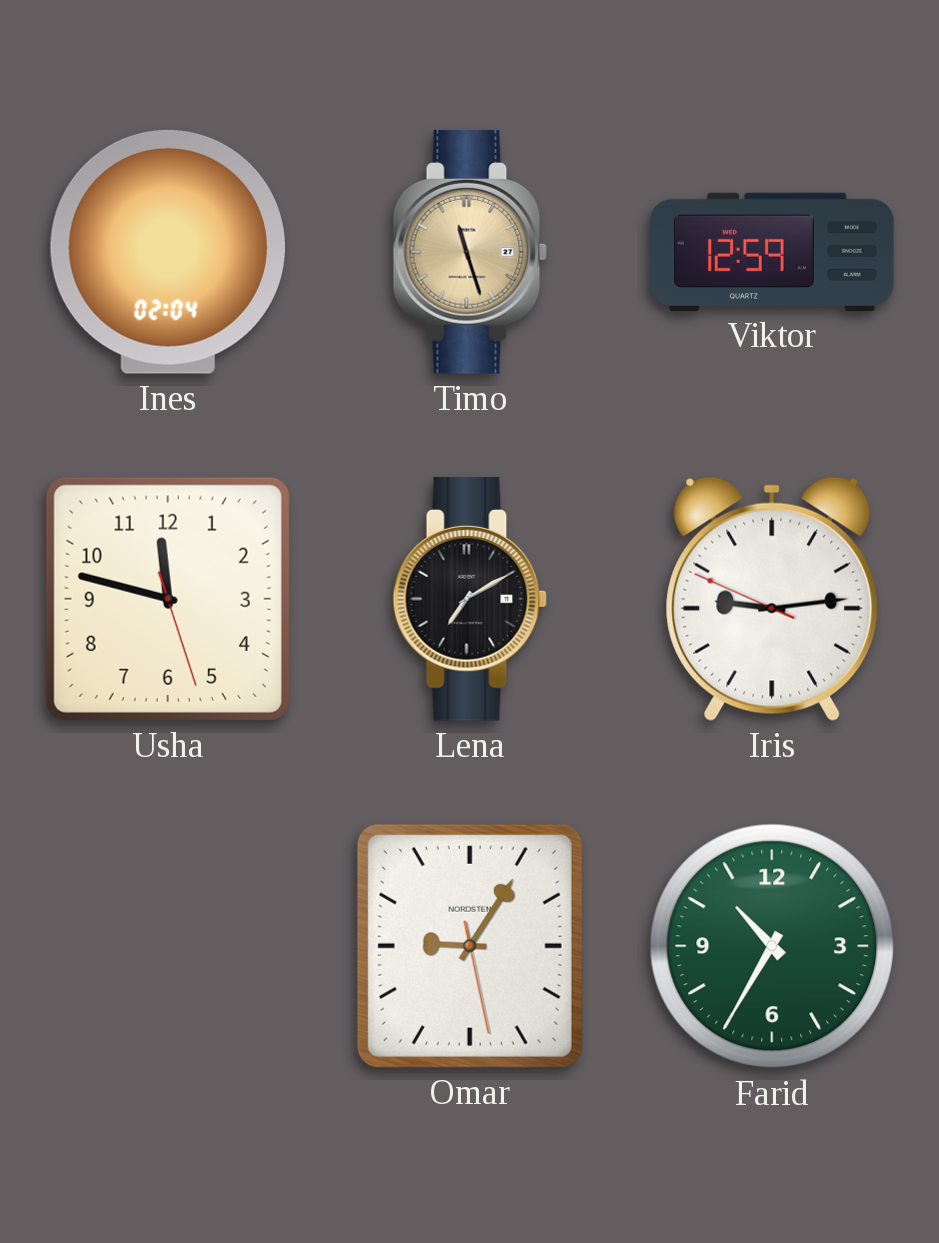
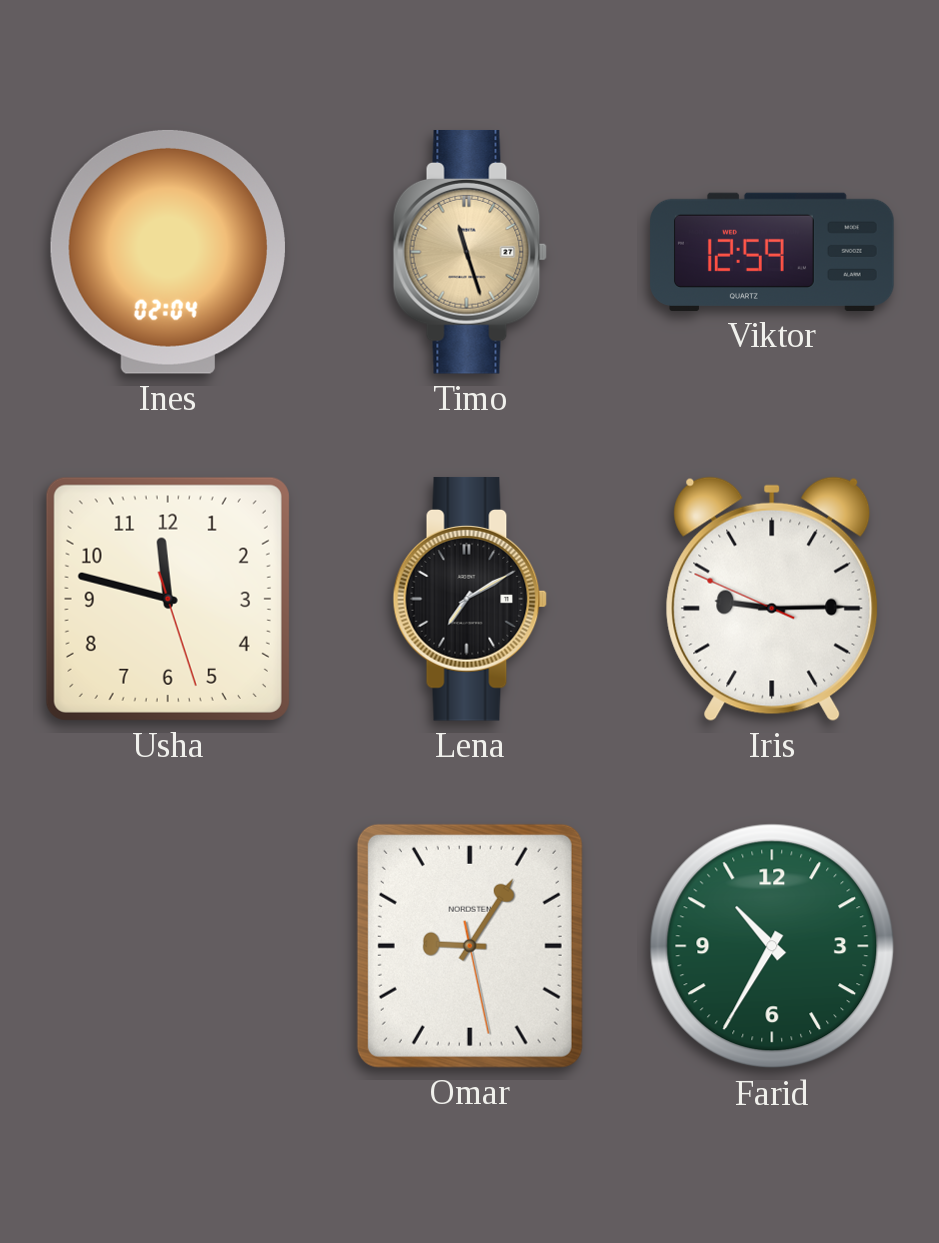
Iris: 9:13 -> 9:14 (772, 599)
